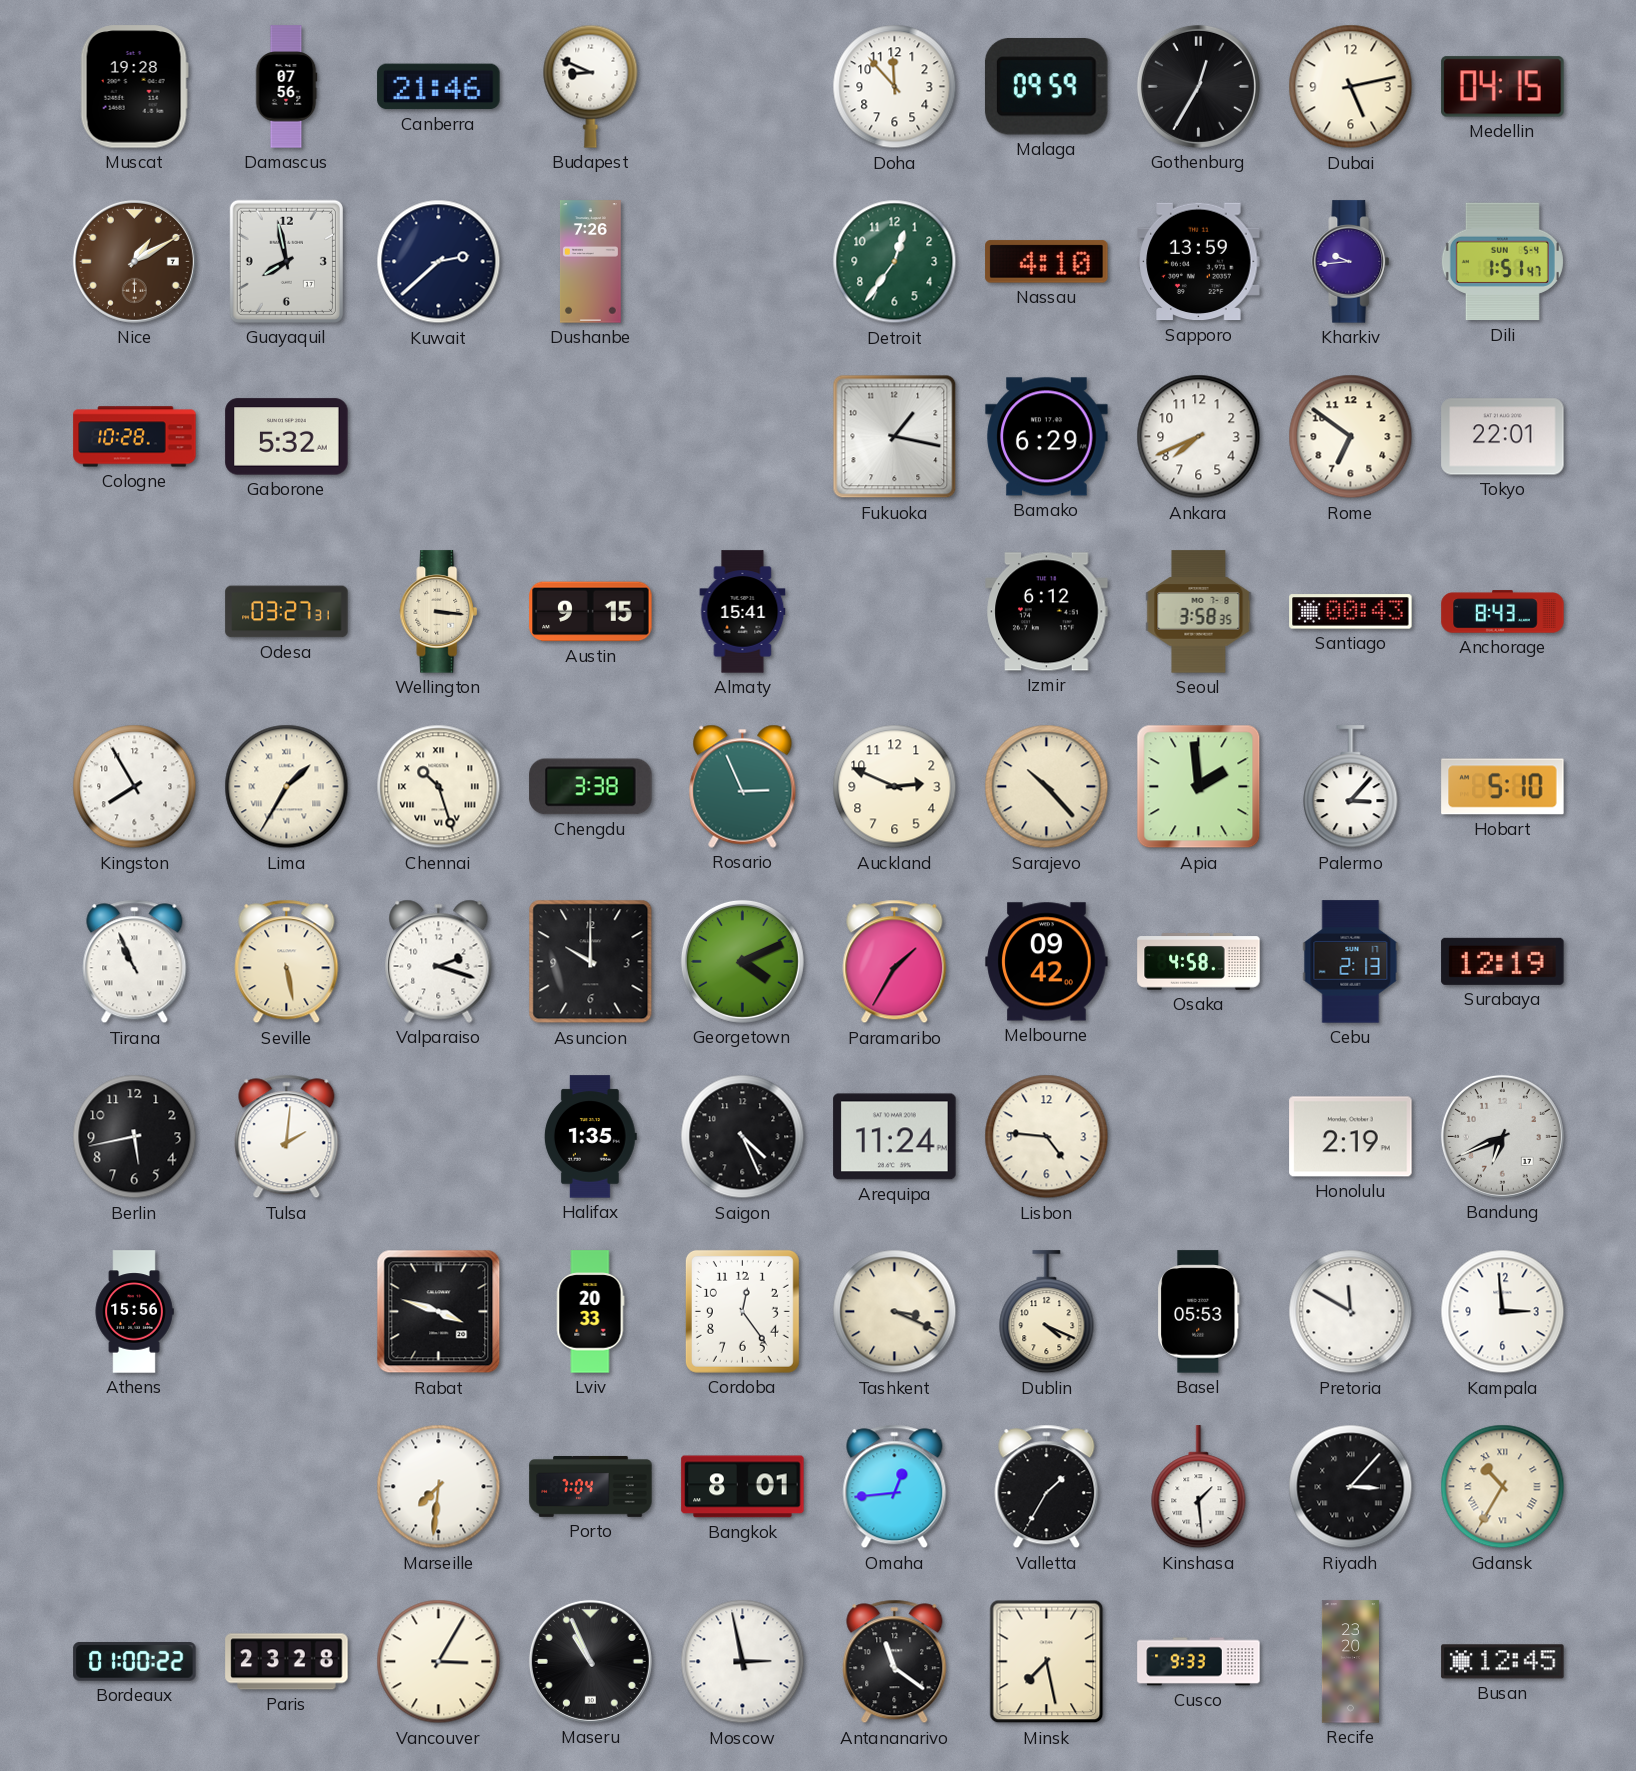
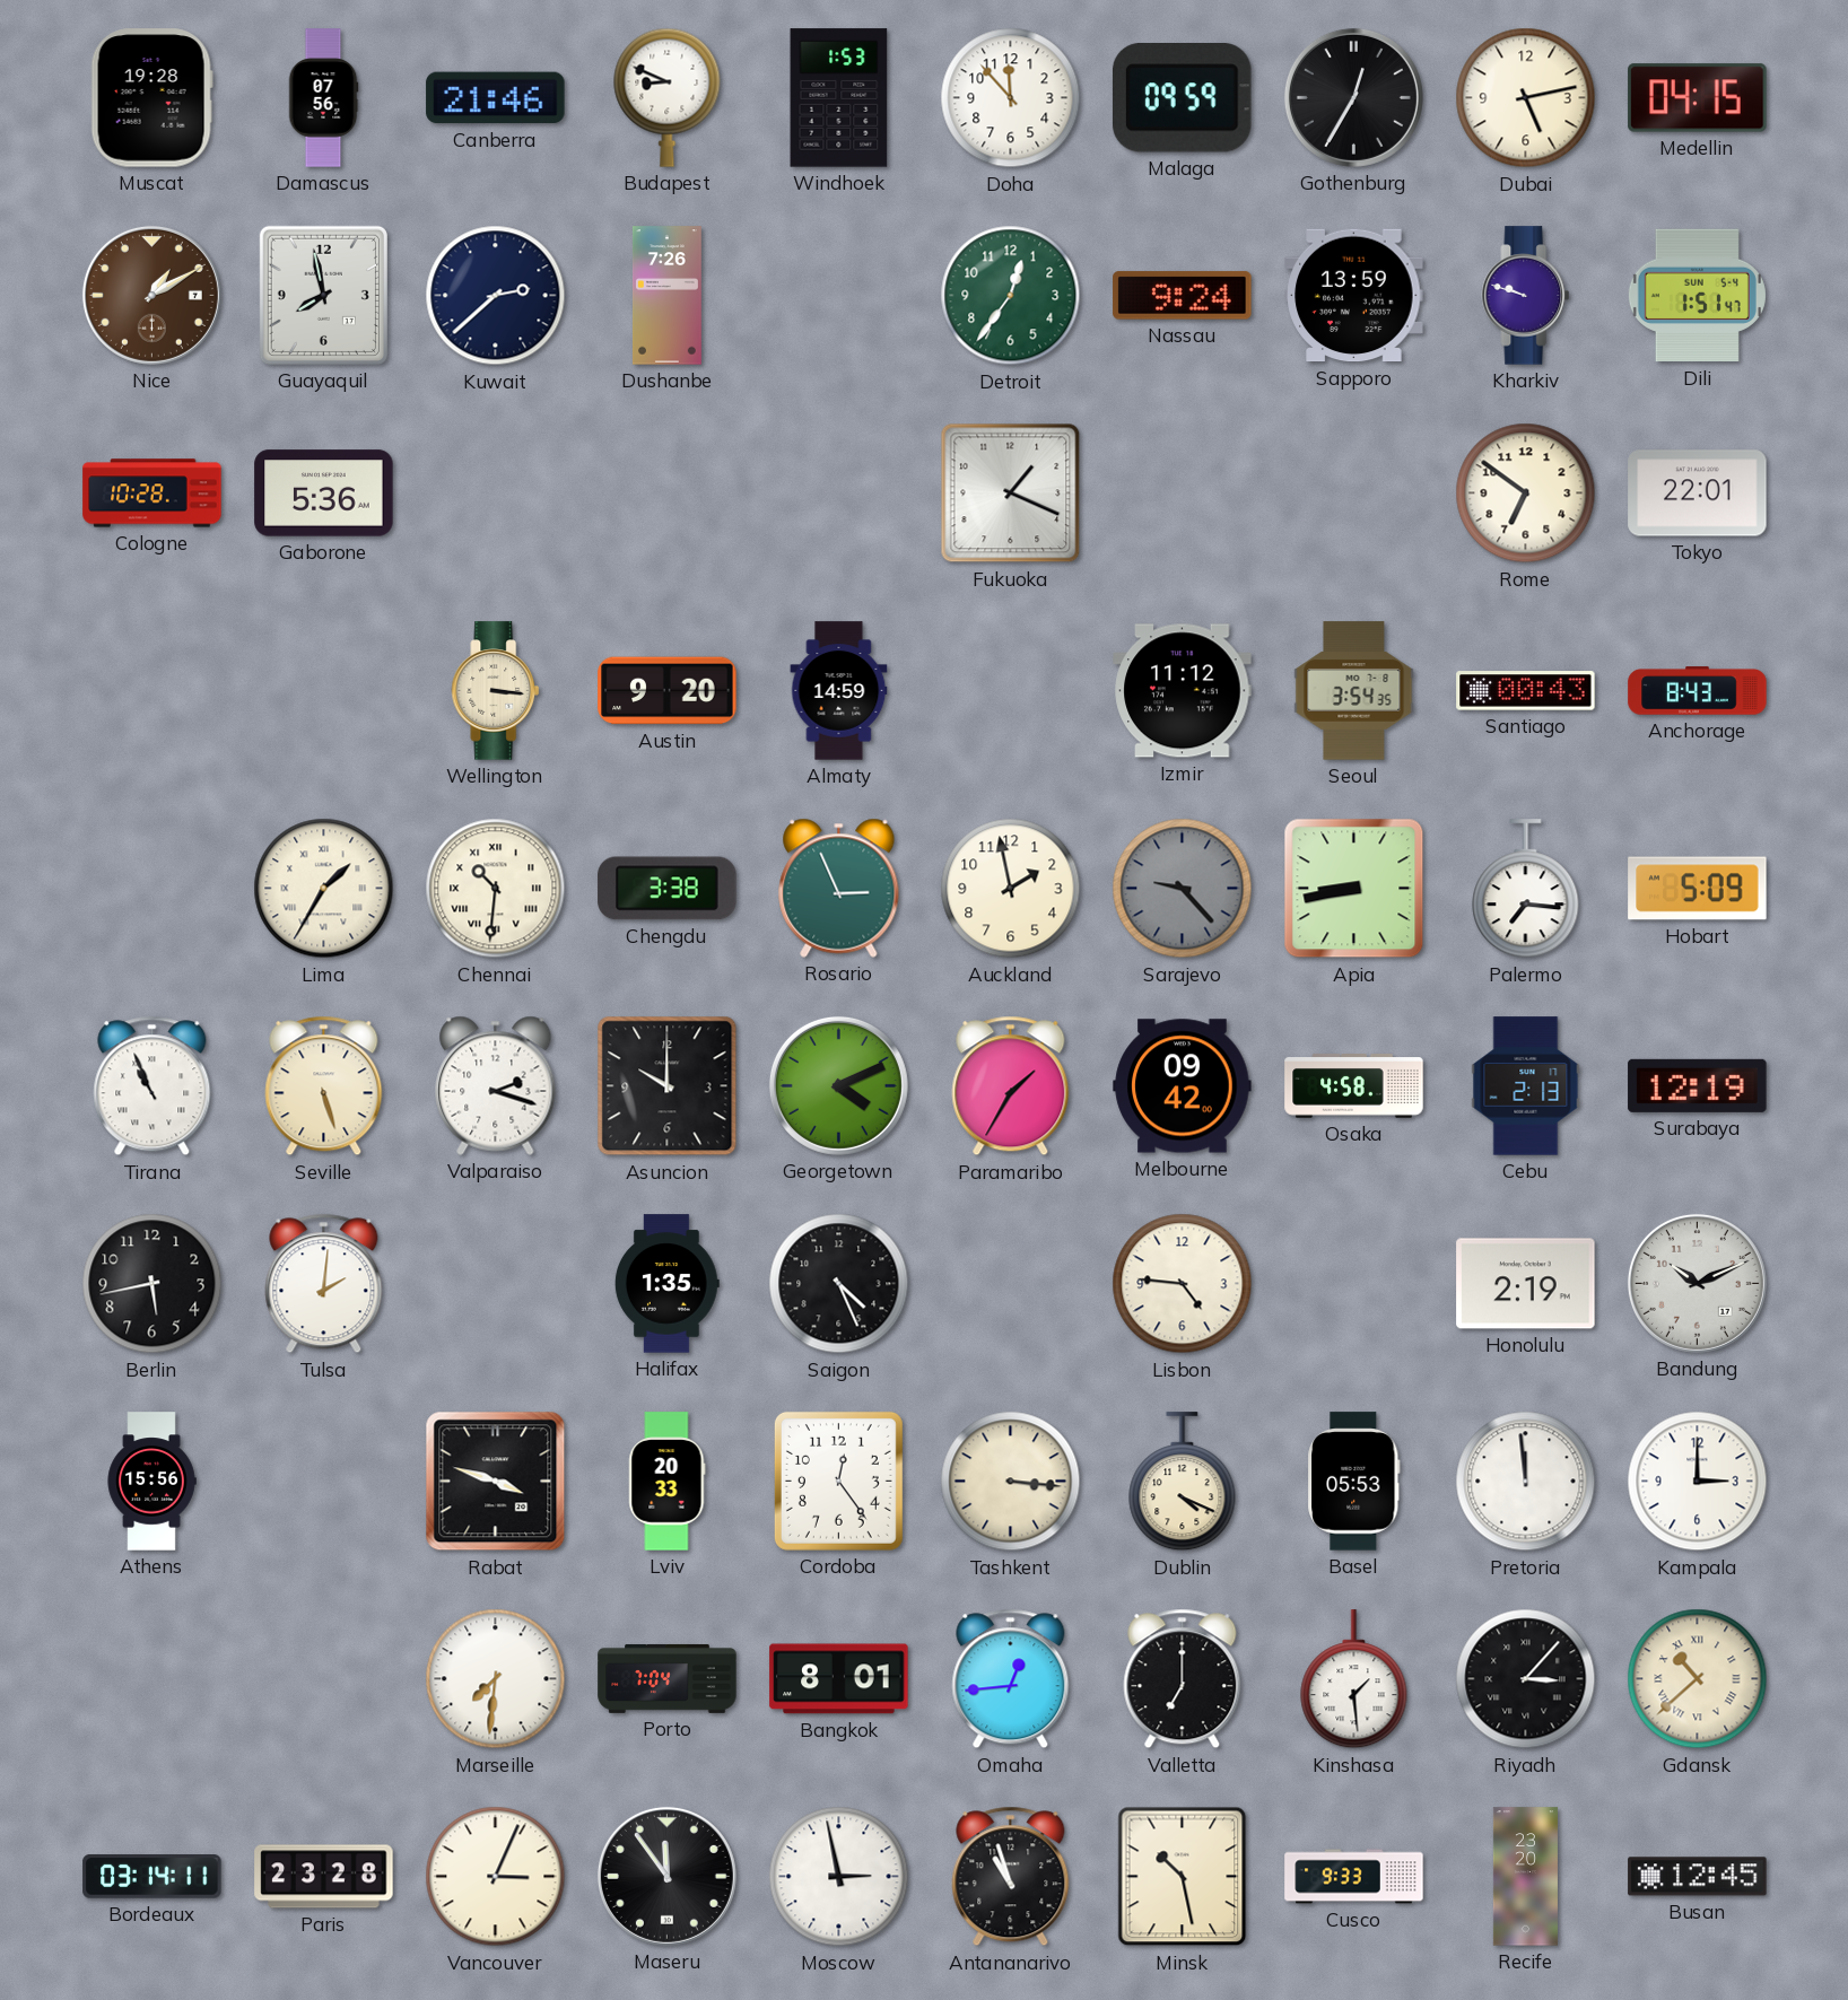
Windhoek: none -> 1:53 (839, 98)
Nassau: 4:10 -> 9:24 (1183, 296)
Kharkiv: 9:44 -> 9:48 (1526, 296)
Gaborone: 5:32 -> 5:36 (324, 494)
Fukuoka: 1:17 -> 1:19 (1011, 494)
Bamako: 6:29 -> none (1047, 437)
Ankara: 7:41 -> none (1199, 437)
Odesa: 03:27 -> none (287, 612)
Austin: 9:15 -> 9:20 (668, 691)
Almaty: 15:41 -> 14:59 (839, 691)
Izmir: 6:12 -> 11:12 (1183, 691)
Seoul: 3:58 -> 3:54 (1354, 691)
Kingston: 7:55 -> none (135, 787)
Chennai: 10:27 -> 10:31 (496, 889)
Auckland: 2:49 -> 1:58 (1011, 889)
Sarajevo: 10:23 -> 9:23 (1183, 889)
Sarajevo dial: cream -> grey (1183, 889)
Apia: 1:59 -> 8:43 (1354, 889)
Palermo: 3:07 -> 7:16 (1526, 889)
Hobart: 5:10 -> 5:09 (1698, 889)
Seville: 5:28 -> 5:27 (324, 1086)
Arequipa: 11:24 -> none (895, 1137)
Bandung: 6:41 -> 10:11 (1697, 1283)
Tashkent: 3:19 -> 3:16 (1011, 1482)
Pretoria: 11:50 -> 11:59 (1526, 1482)
Kampala: 2:59 -> 3:00 (1698, 1482)
Valletta: 1:35 -> 7:00 (1183, 1679)
Gdansk: 10:35 -> 10:38 (1698, 1679)
Bordeaux: 01:00 -> 03:14 (152, 1877)
Vancouver: 3:05 -> 3:04 (496, 1877)
Maseru: 10:56 -> 11:54 (666, 1876)
Antananarivo: 11:21 -> 10:57 (1011, 1877)
Minsk: 7:28 -> 10:28 (1183, 1877)
